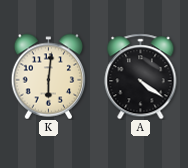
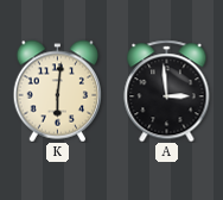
A: 4:21 -> 2:59 (167, 90)
